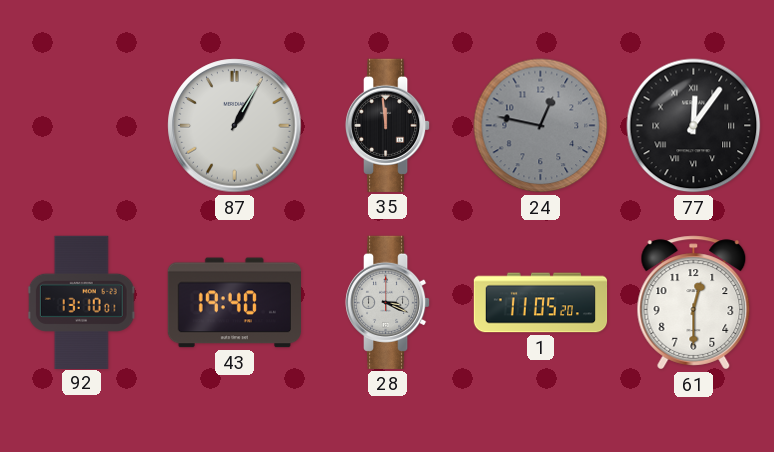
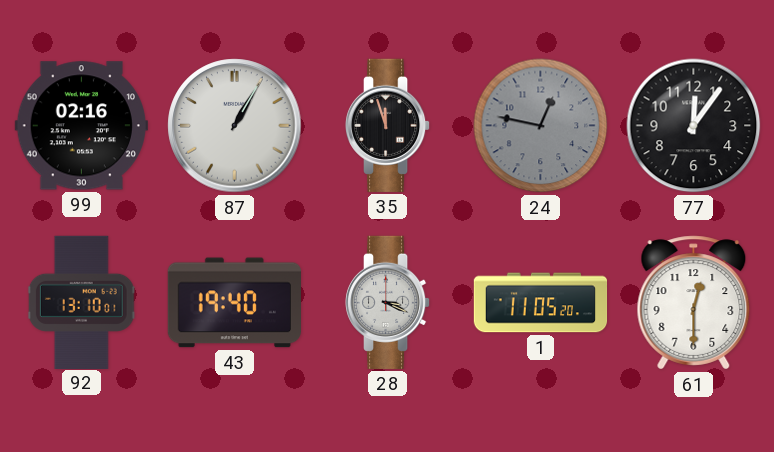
99: none -> 02:16 (81, 126)
35: 11:59 -> 11:57 (388, 125)
77 numerals: Roman -> Arabic (694, 126)
